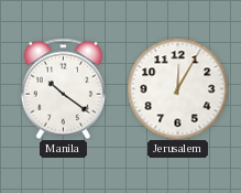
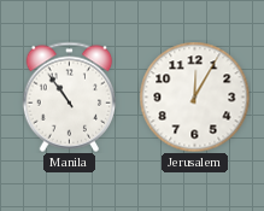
Manila: 10:21 -> 10:54 (70, 96)
